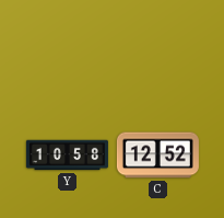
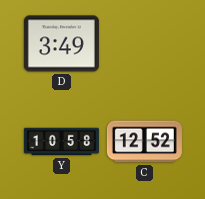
D: none -> 3:49 (61, 44)
